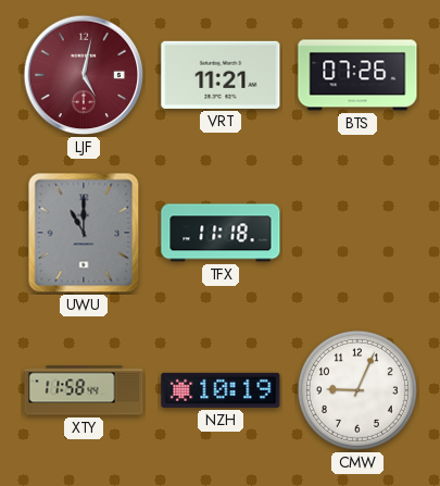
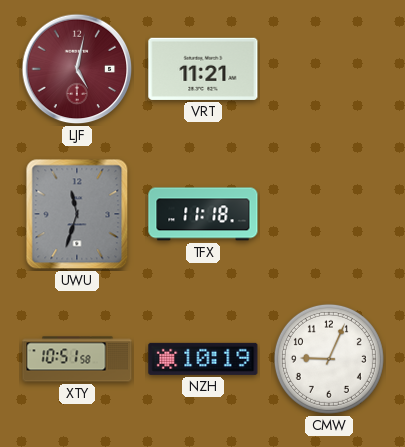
BTS: 07:26 -> none (357, 75)
UWU: 11:00 -> 11:33 (77, 214)
XTY: 11:58 -> 10:51 (77, 359)
